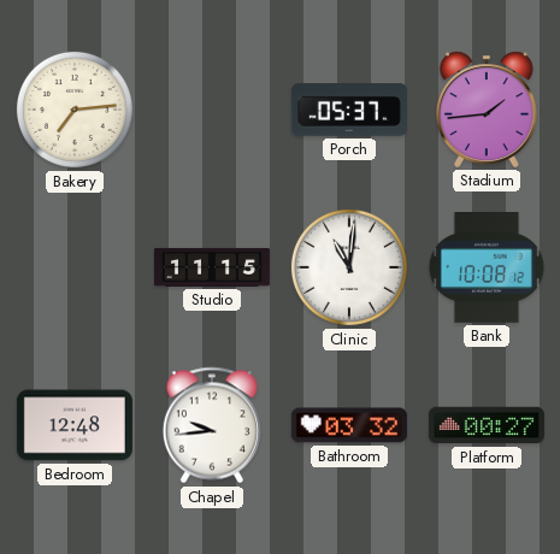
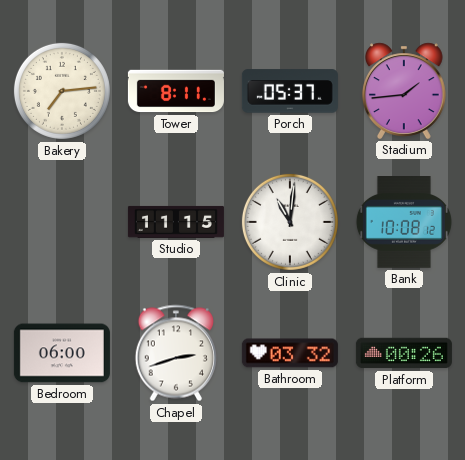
Tower: none -> 8:11 (176, 91)
Bedroom: 12:48 -> 06:00 (62, 353)
Chapel: 9:44 -> 2:42 (176, 353)
Platform: 00:27 -> 00:26 (404, 353)
